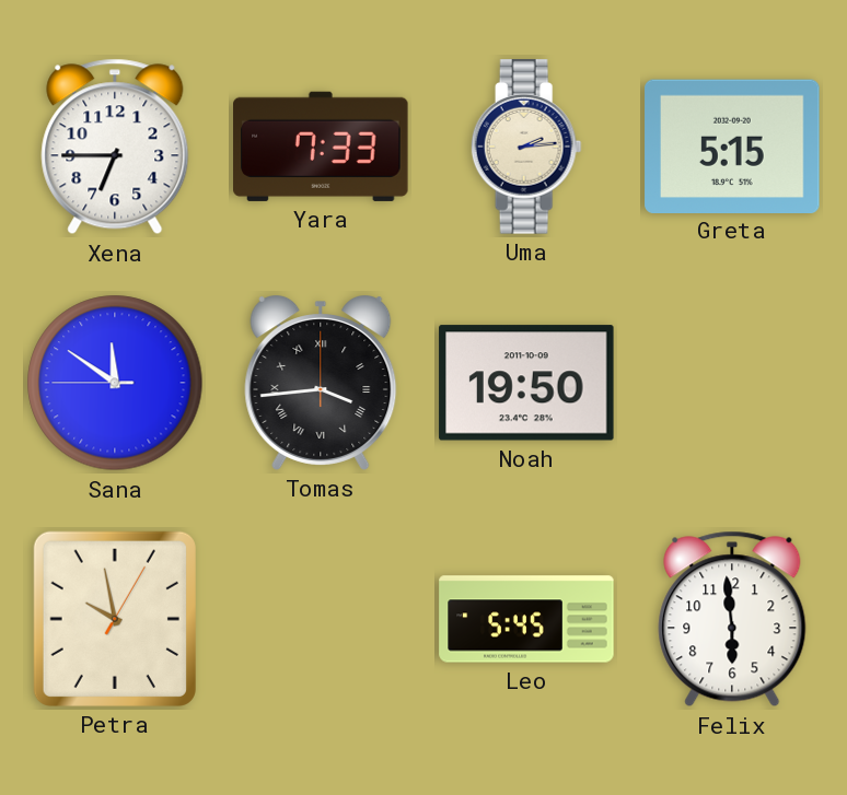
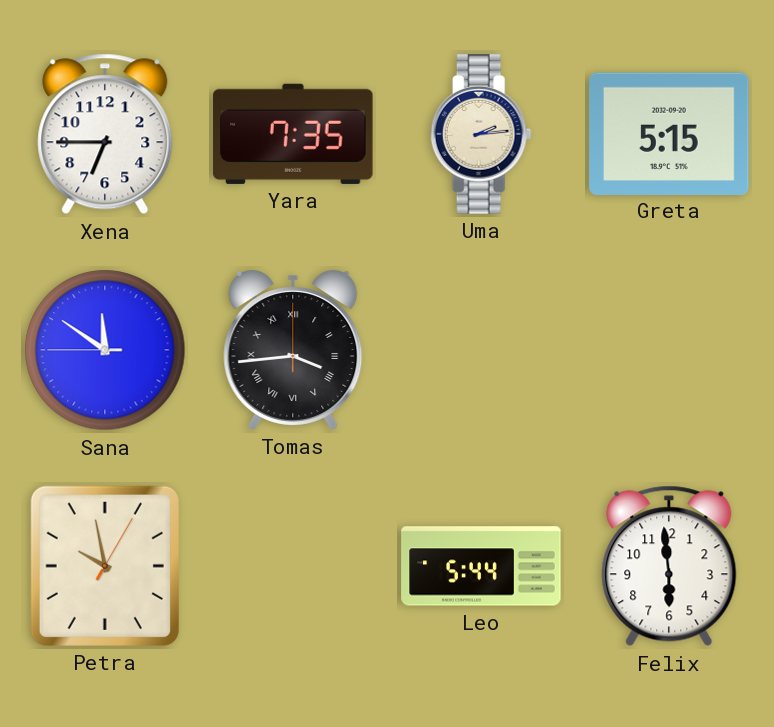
Yara: 7:33 -> 7:35 (293, 134)
Noah: 19:50 -> none (526, 383)
Leo: 5:45 -> 5:44 (481, 566)
